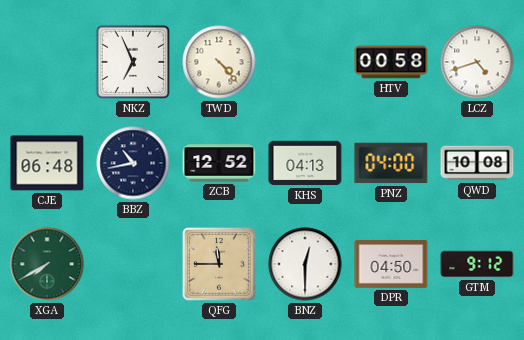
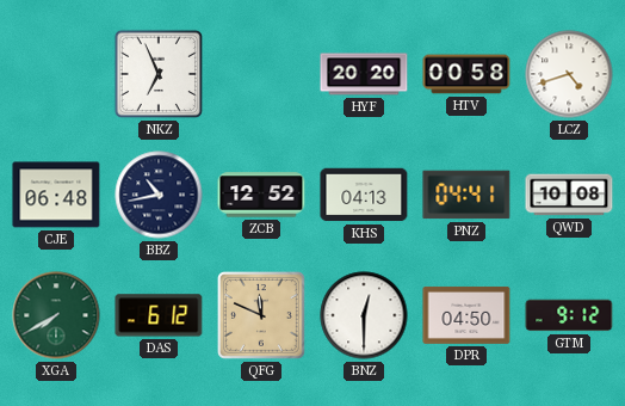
TWD: 4:23 -> none (219, 62)
HYF: none -> 20:20 (364, 74)
PNZ: 04:00 -> 04:41 (466, 195)
DAS: none -> 6:12 (159, 315)
QFG: 11:45 -> 11:49 (262, 316)
